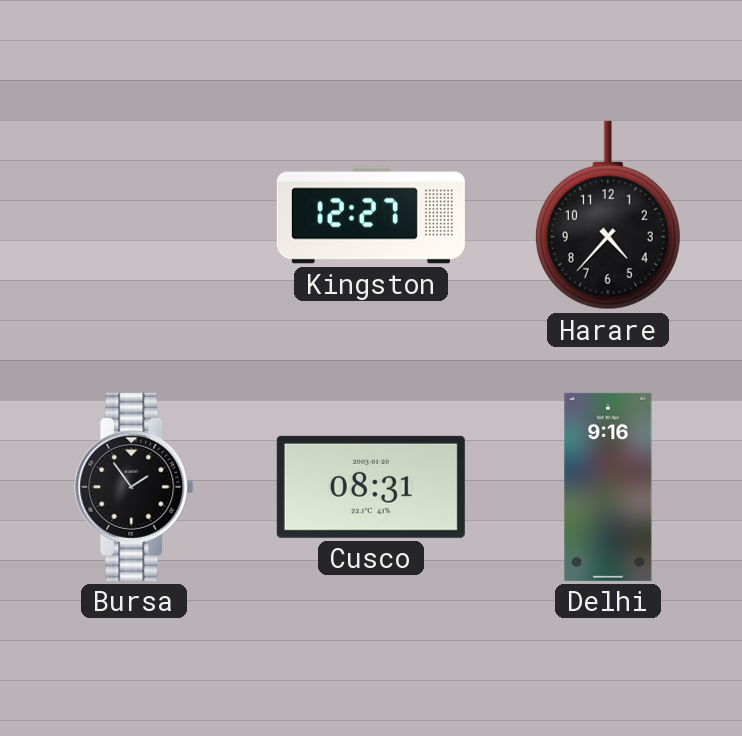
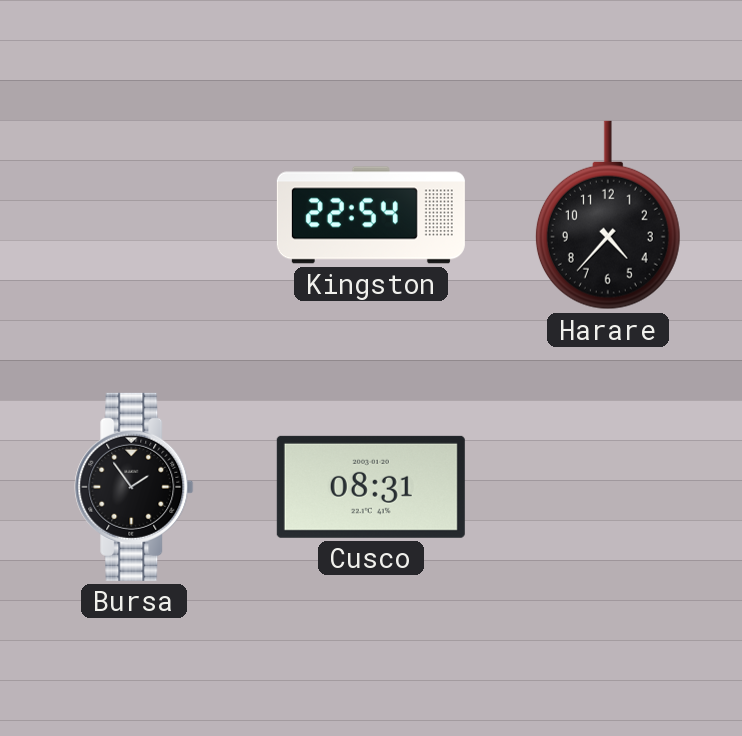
Kingston: 12:27 -> 22:54 (371, 215)
Delhi: 9:16 -> none (608, 487)
